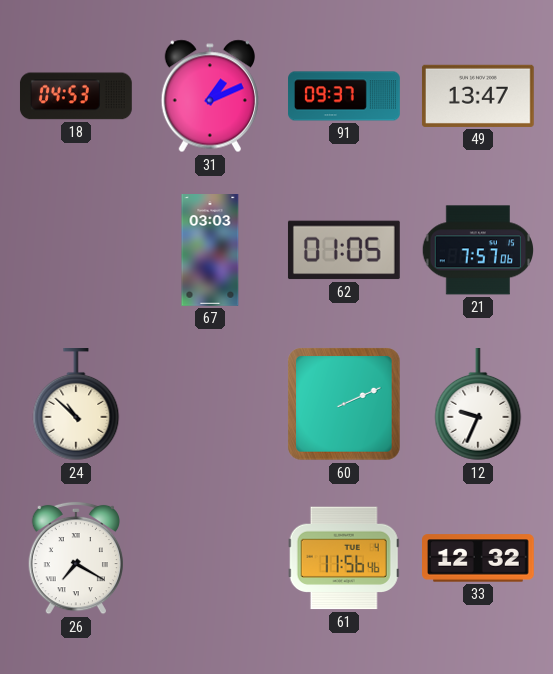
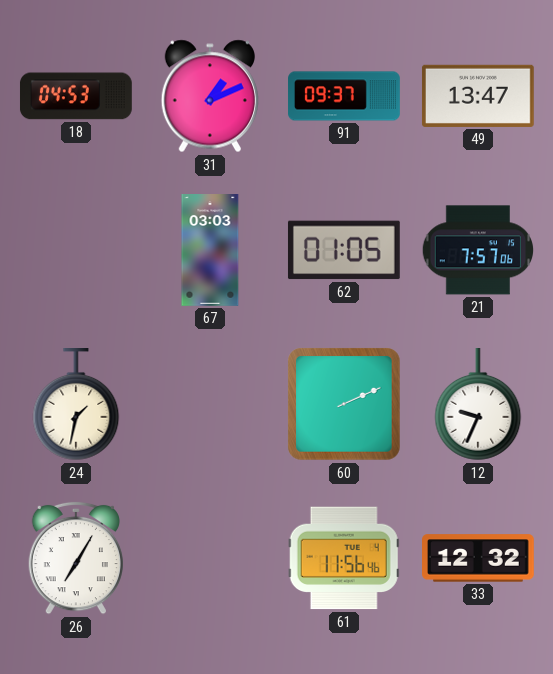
24: 10:52 -> 1:32 (76, 405)
26: 7:20 -> 7:05 (75, 558)
